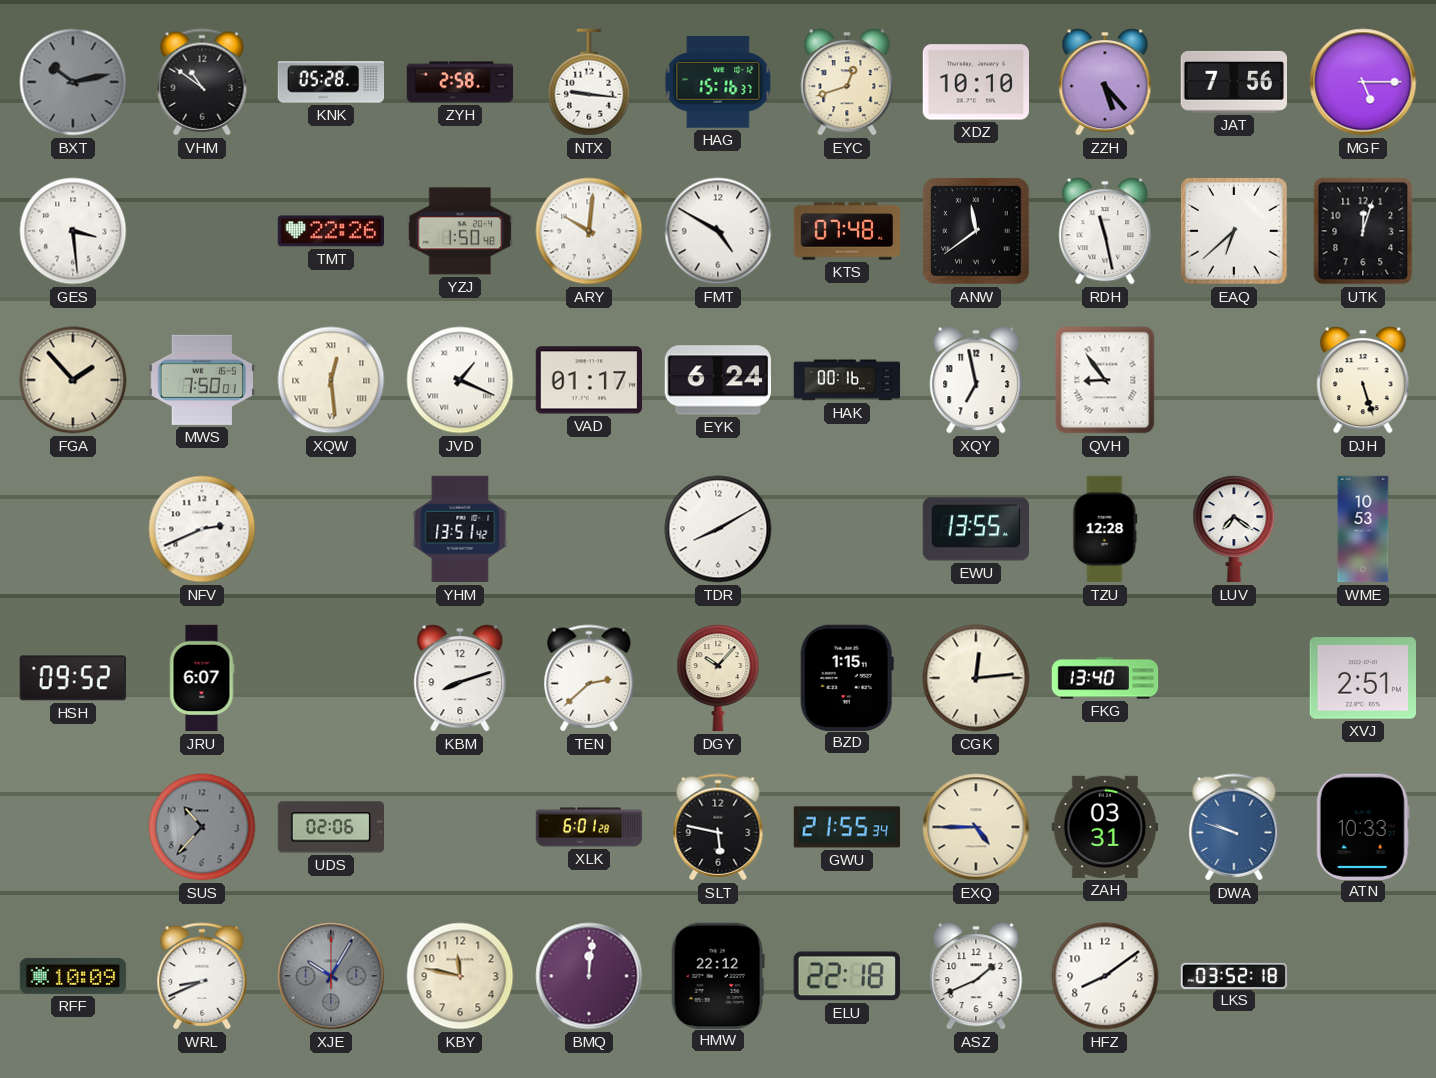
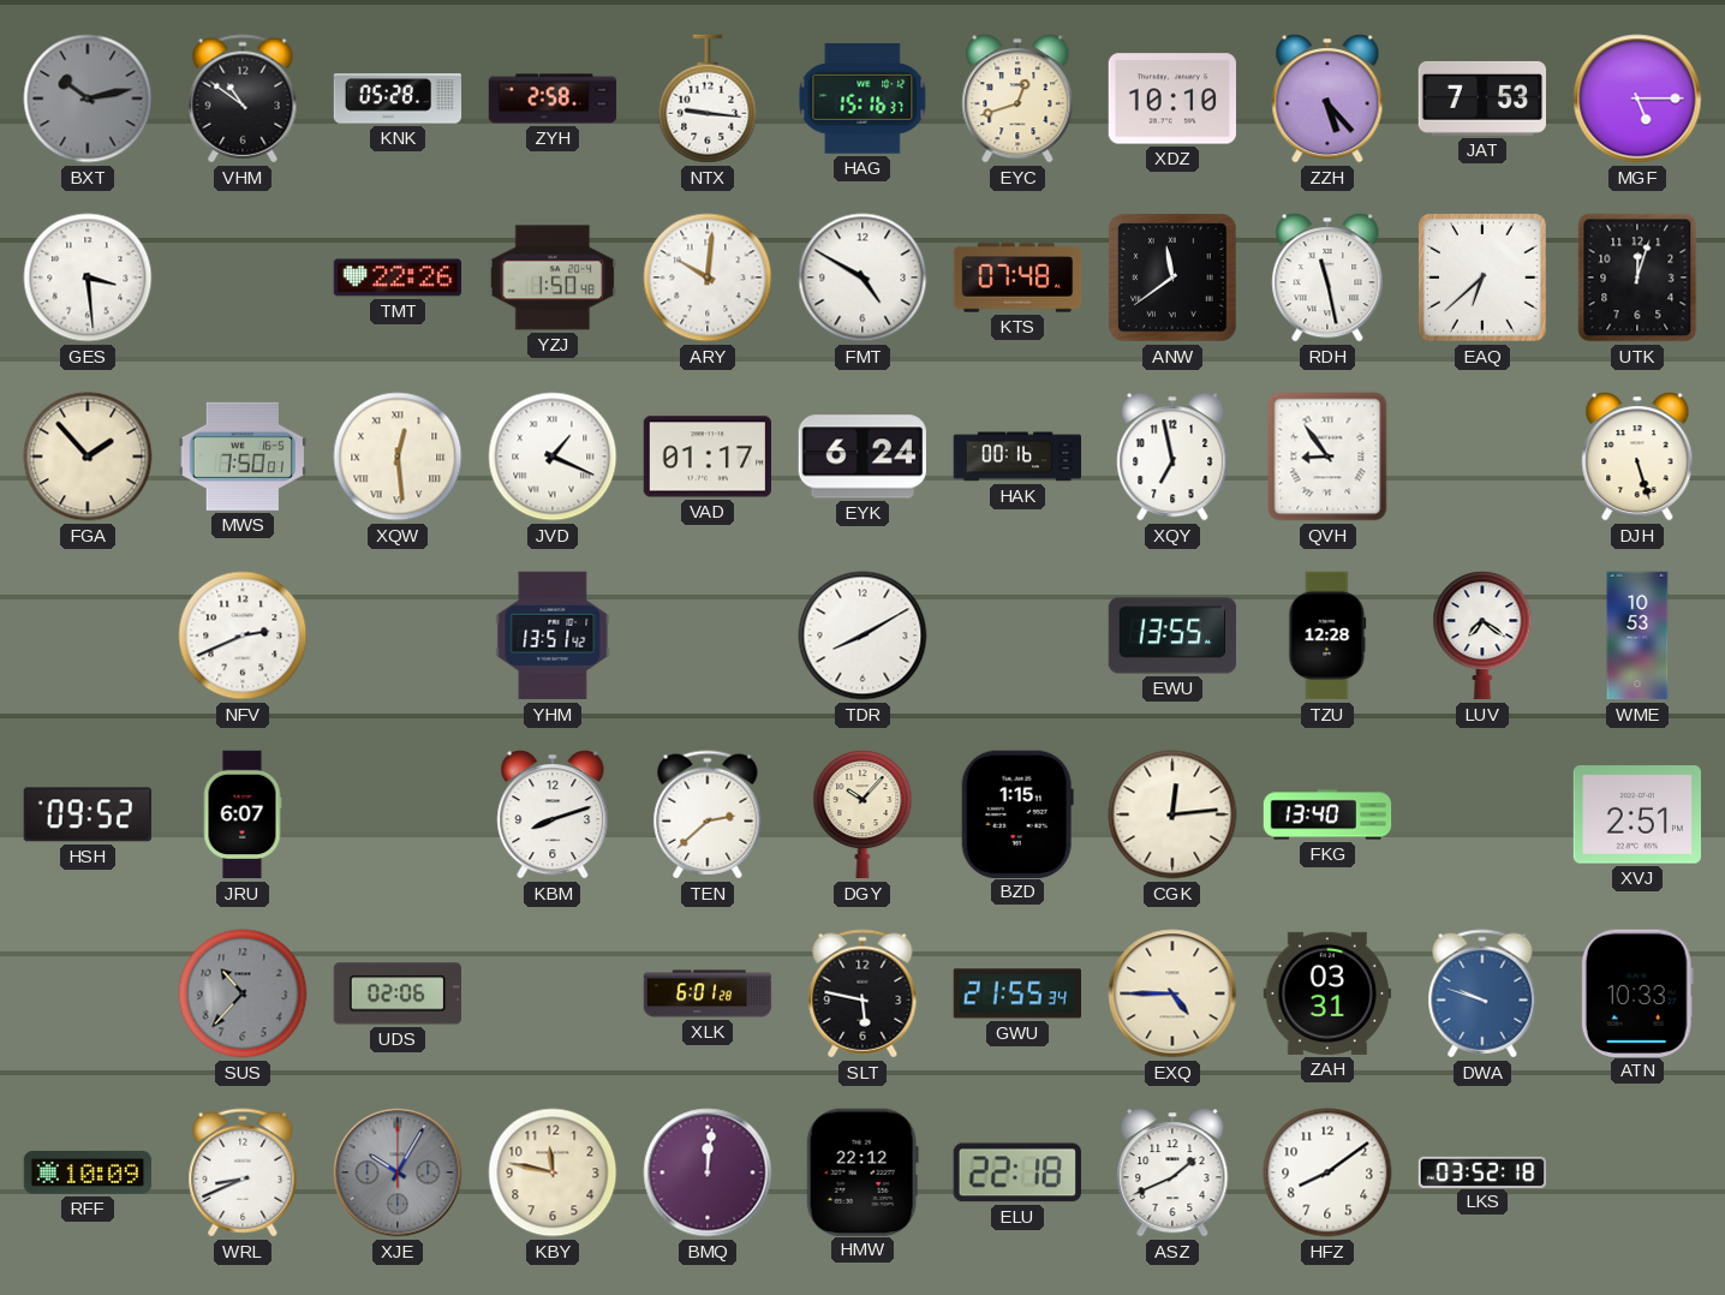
JAT: 7:56 -> 7:53 (1482, 99)
